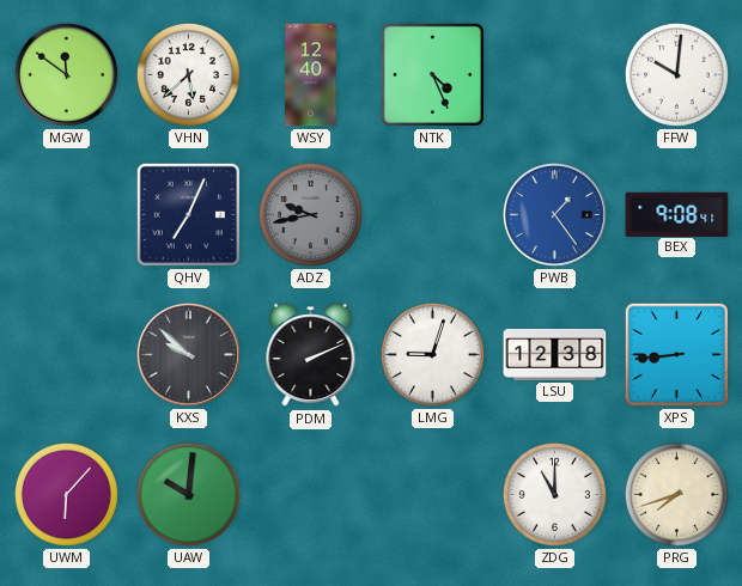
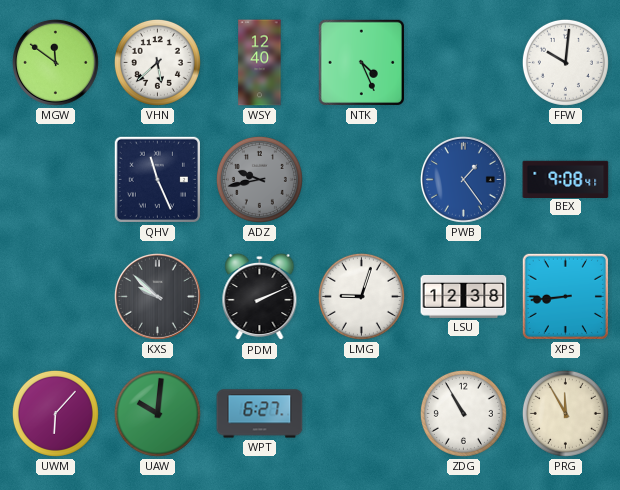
QHV: 7:04 -> 11:26 (157, 179)
WPT: none -> 6:27 (260, 414)
ZDG: 11:00 -> 10:55 (463, 413)
PRG: 7:42 -> 11:55 (565, 413)
